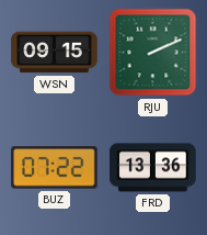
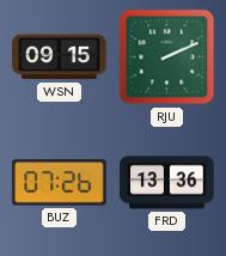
BUZ: 07:22 -> 07:26 (60, 183)
